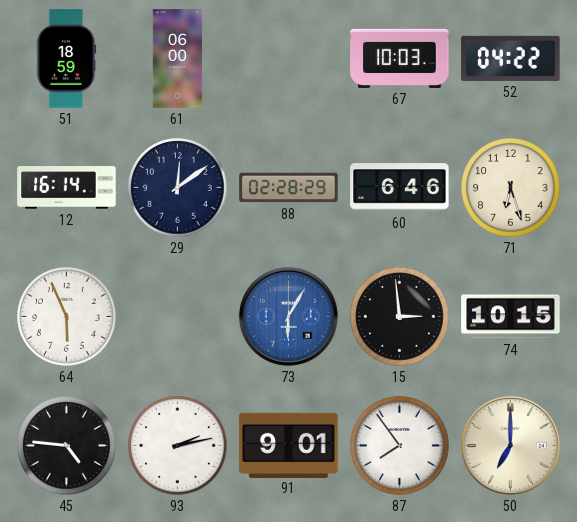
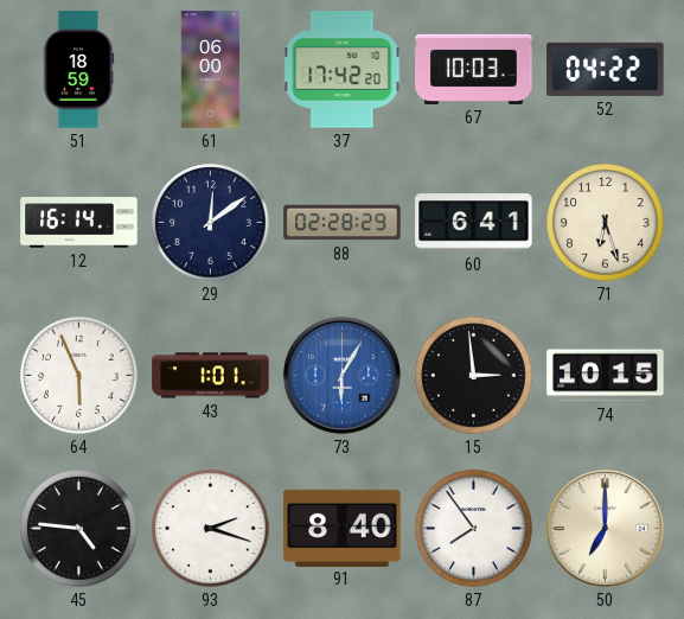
37: none -> 17:42 (343, 70)
60: 6:46 -> 6:41 (474, 223)
43: none -> 1:01 (211, 376)
93: 2:13 -> 2:18 (211, 529)
91: 9:01 -> 8:40 (343, 528)
